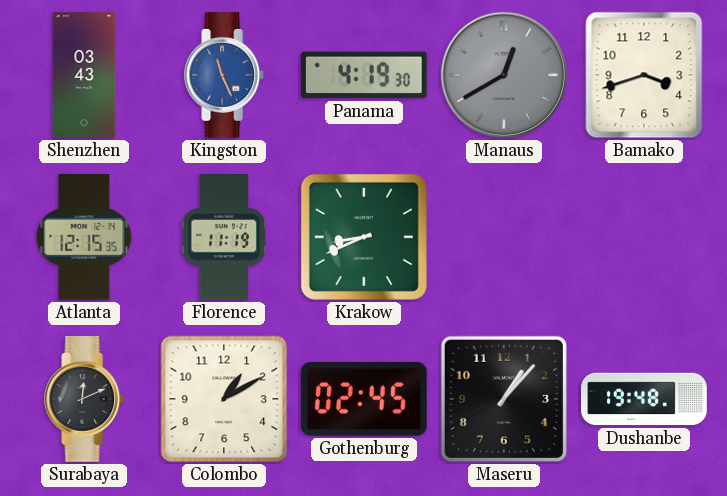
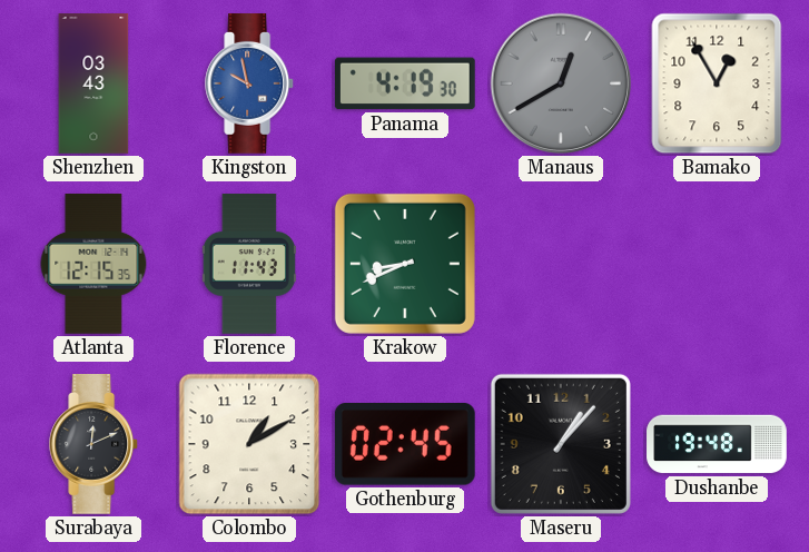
Kingston: 11:26 -> 9:58 (250, 85)
Bamako: 3:42 -> 12:55 (717, 83)
Florence: 11:19 -> 11:43 (249, 265)
